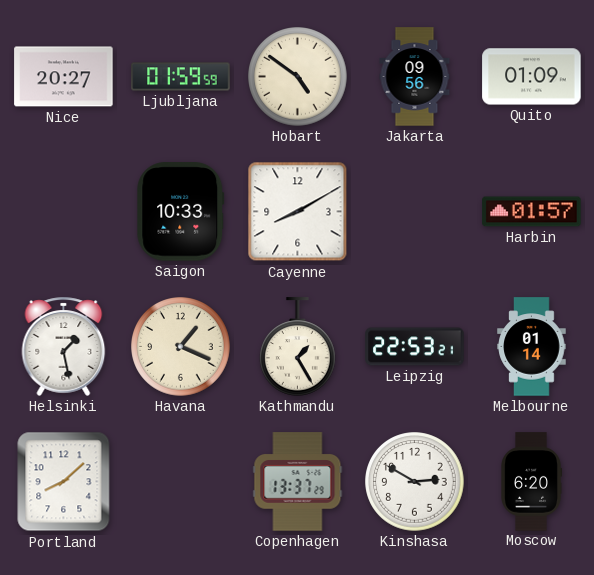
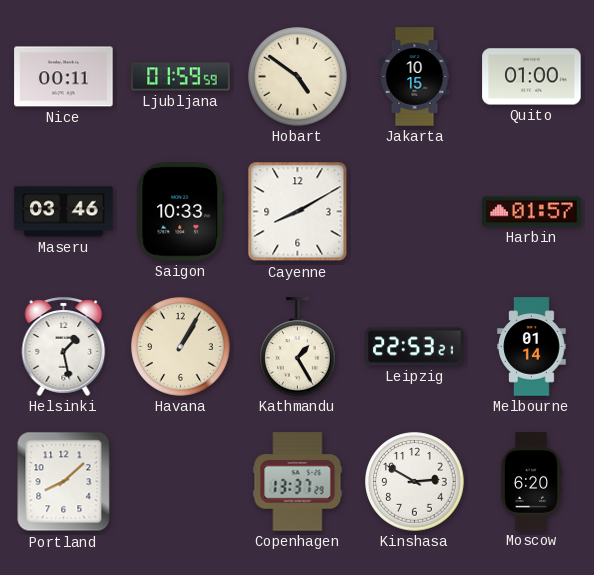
Nice: 20:27 -> 00:11 (64, 77)
Jakarta: 09:56 -> 10:15 (415, 77)
Quito: 01:09 -> 01:00 (532, 77)
Maseru: none -> 03:46 (64, 212)
Havana: 1:19 -> 1:05 (181, 347)
